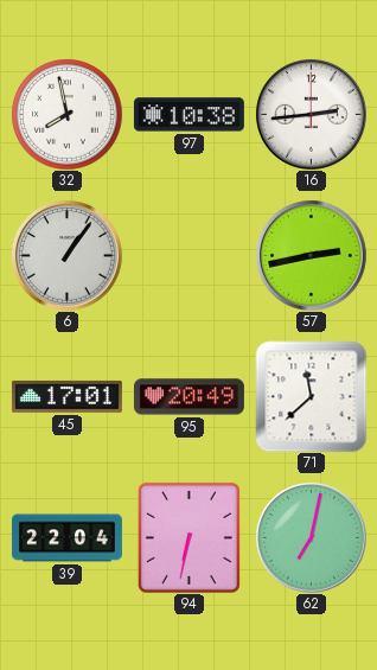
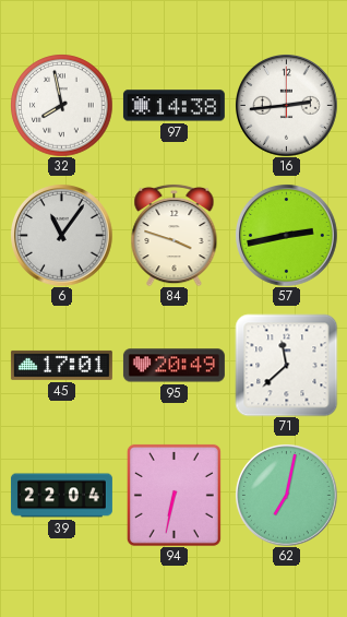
97: 10:38 -> 14:38 (174, 106)
6: 1:06 -> 11:06 (62, 236)
84: none -> 3:48 (175, 235)
